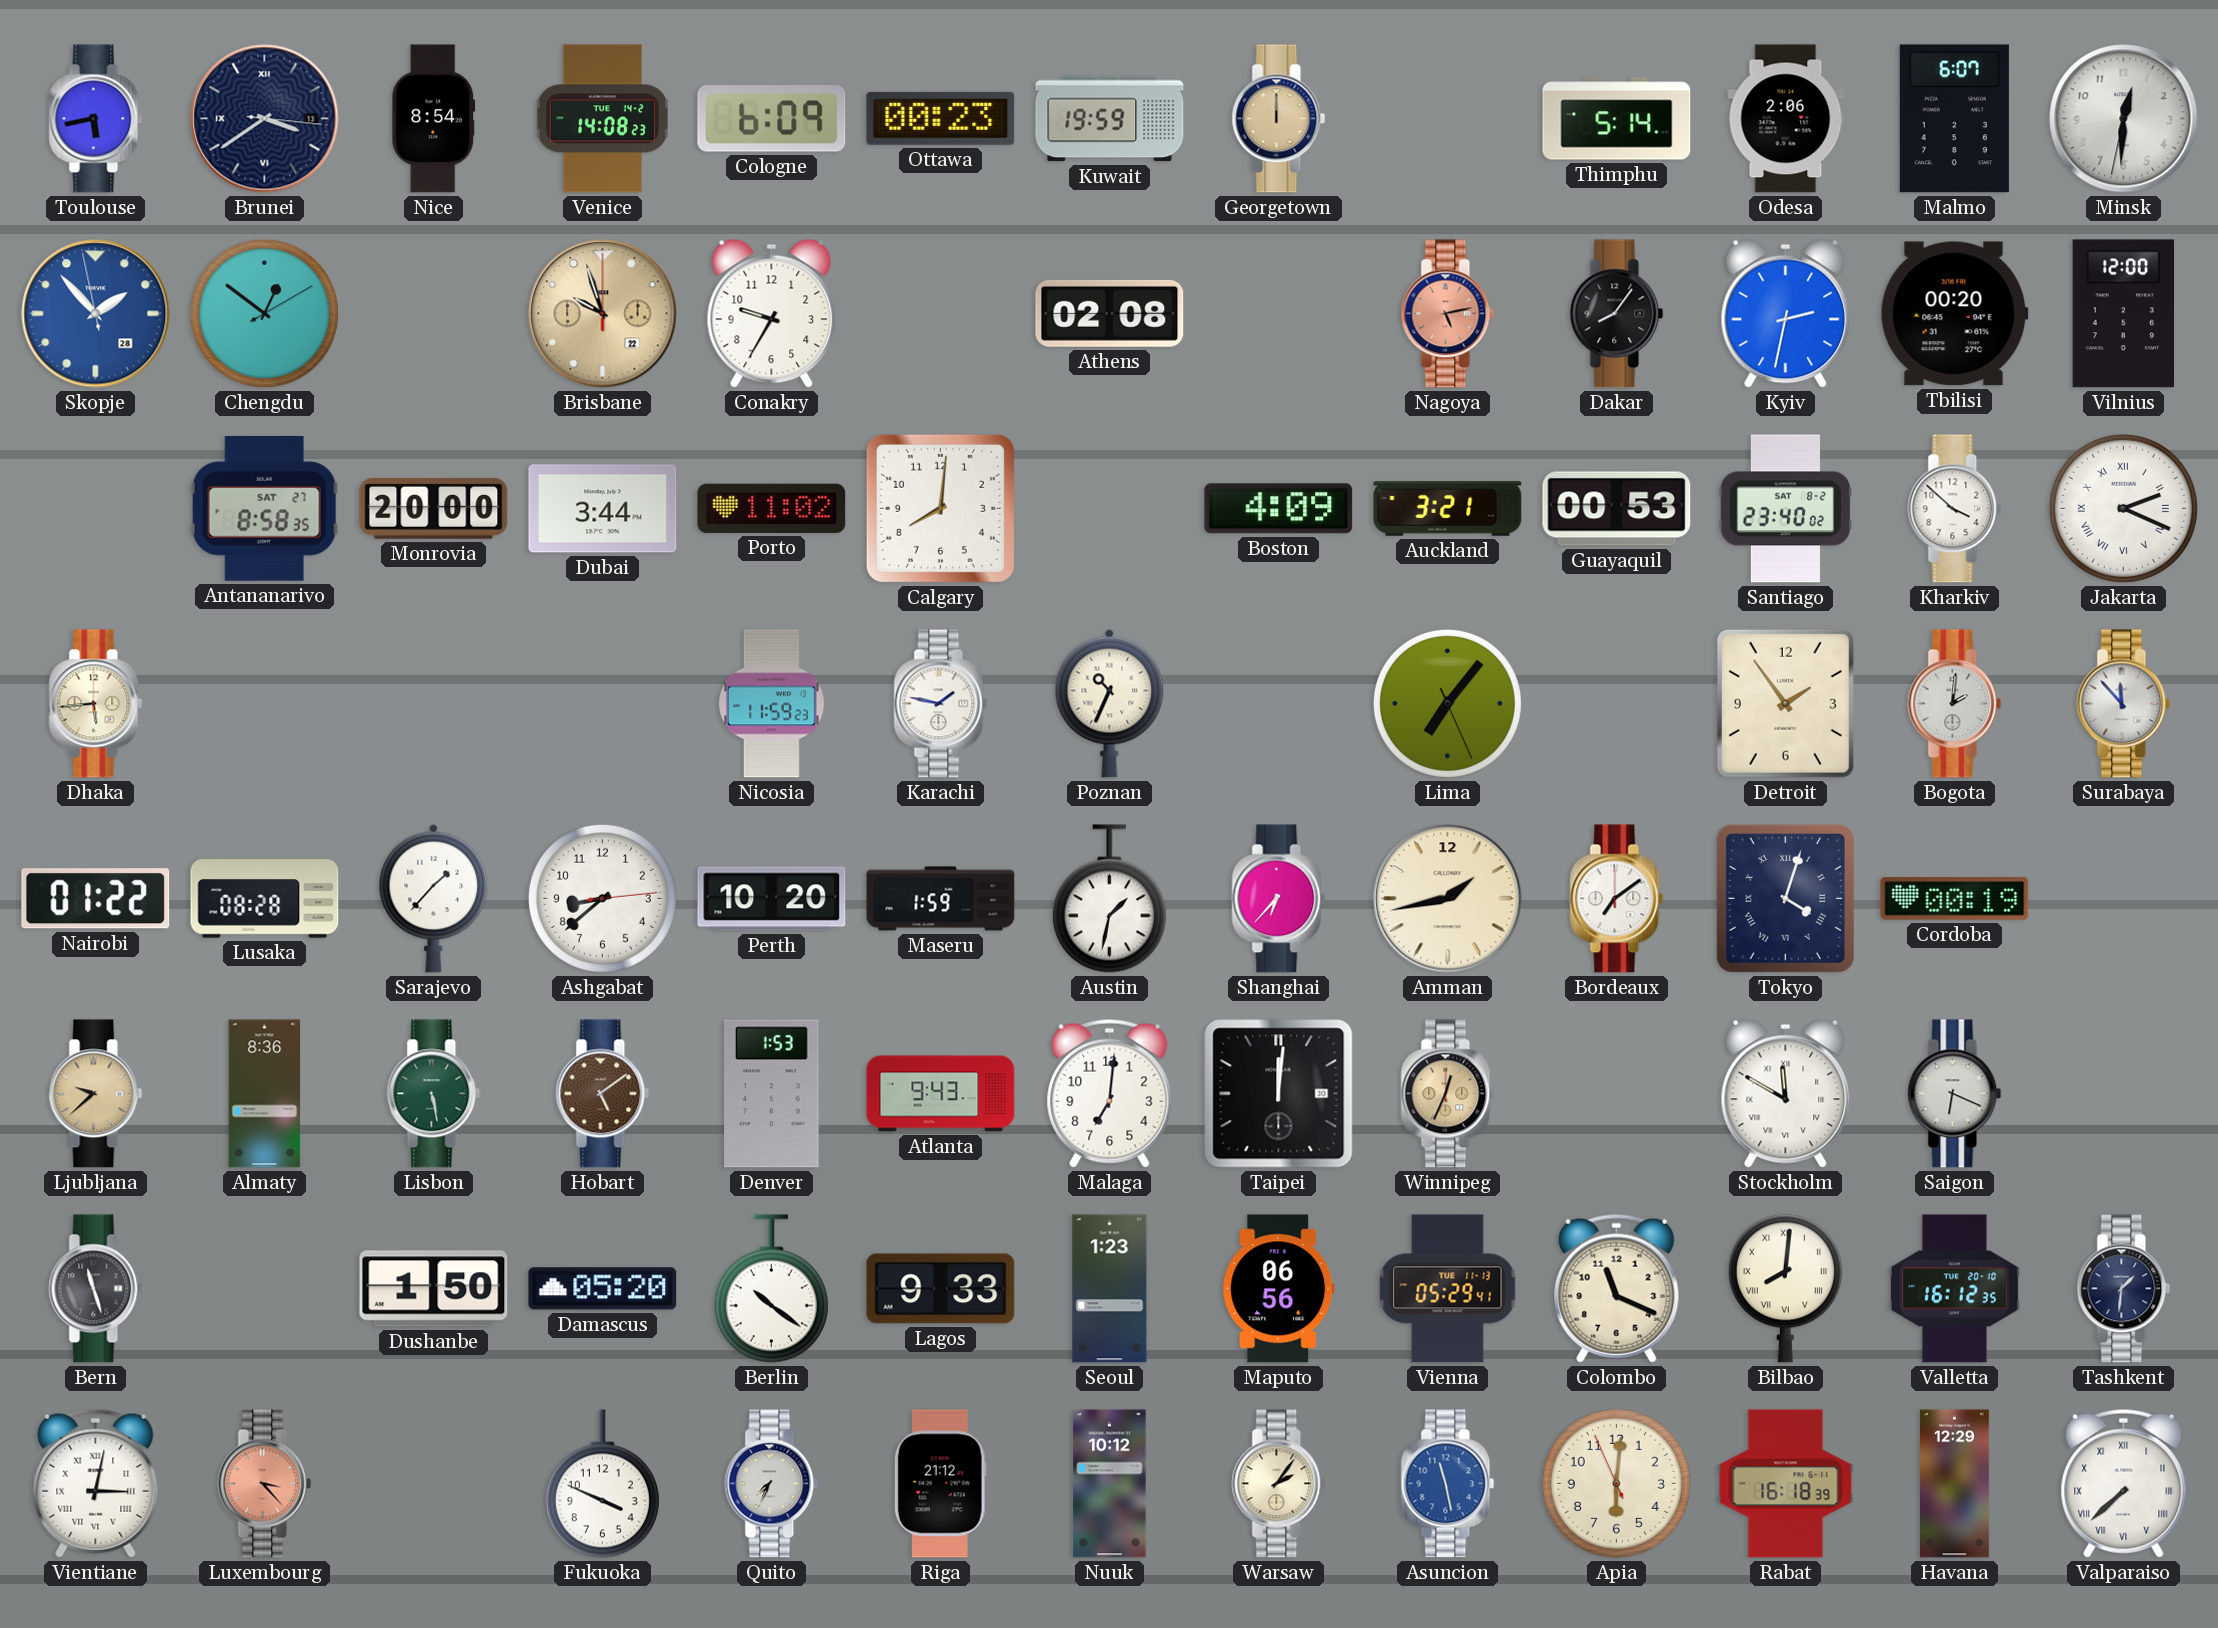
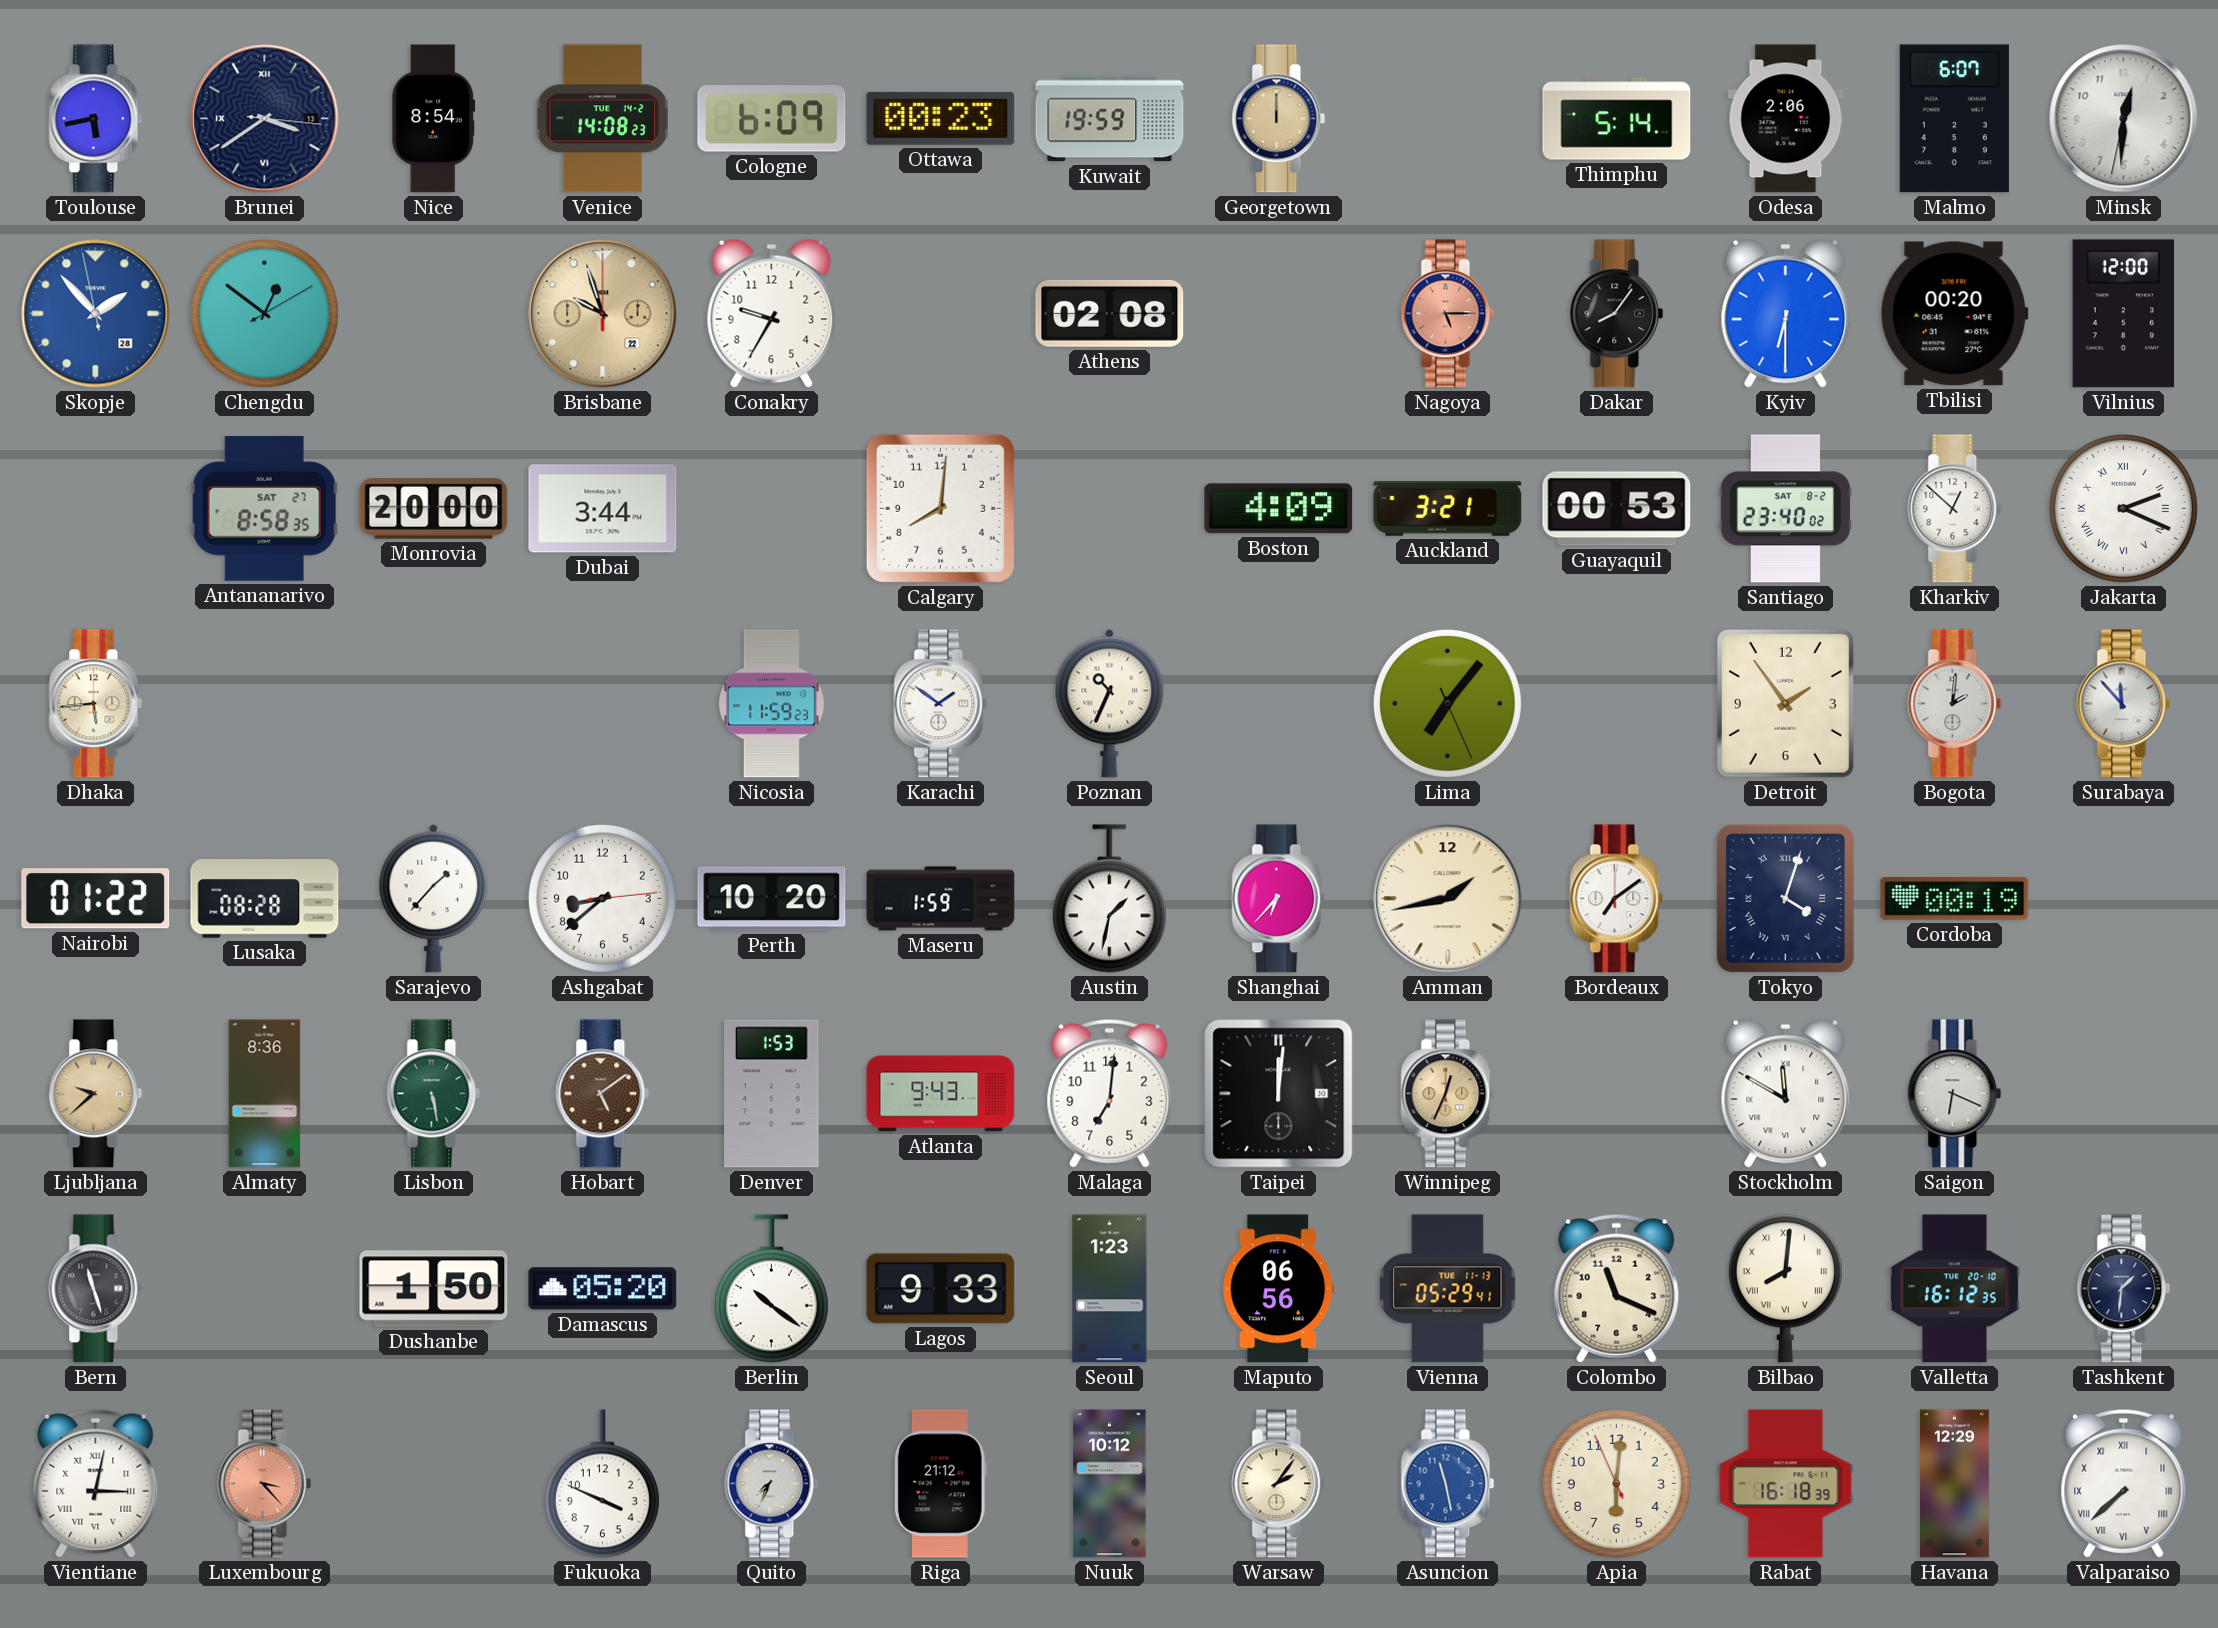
Nagoya: 5:13 -> 5:15 (1448, 314)
Kyiv: 2:32 -> 6:30 (1786, 313)
Porto: 11:02 -> none (772, 508)
Kharkiv: 3:52 -> 12:52 (1955, 509)
Karachi: 1:47 -> 1:51 (941, 704)
